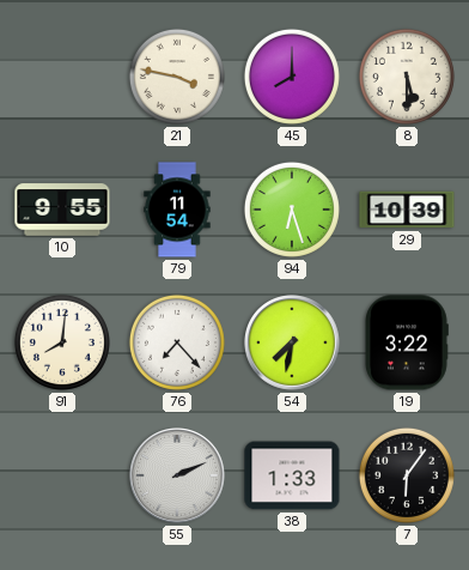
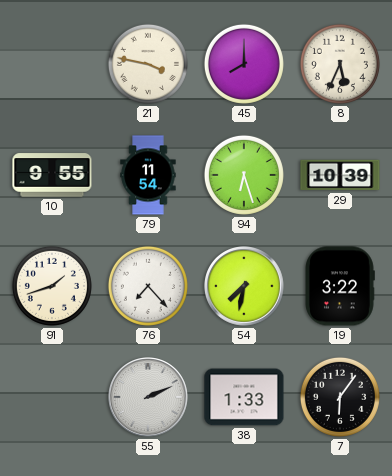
8: 5:30 -> 5:34 (340, 64)
91: 8:01 -> 1:42 (52, 286)
